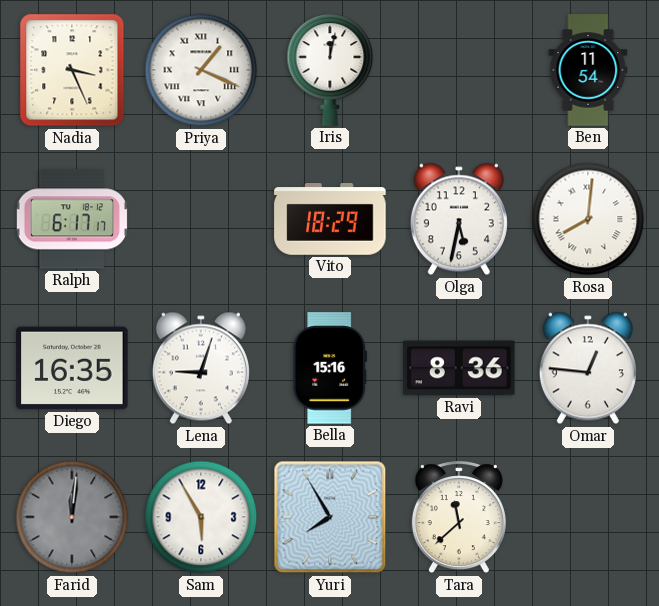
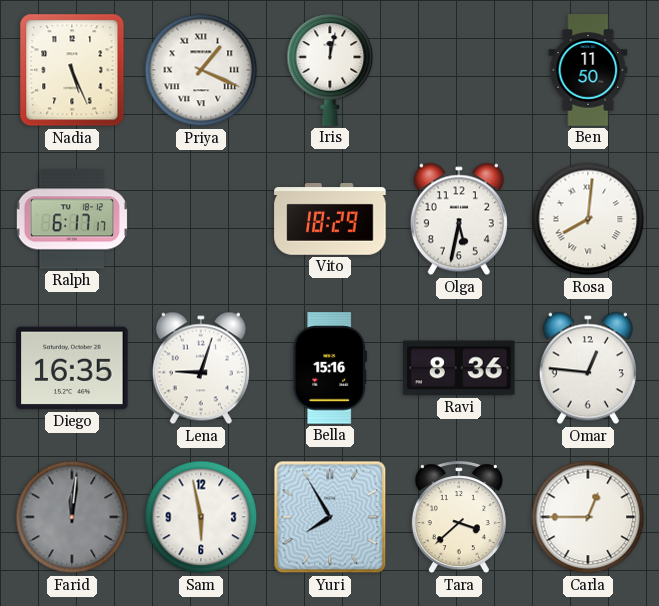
Nadia: 3:26 -> 5:26 (72, 70)
Ben: 11:54 -> 11:50 (588, 70)
Sam: 5:55 -> 5:58 (201, 517)
Tara: 11:38 -> 3:38 (459, 518)
Carla: none -> 12:45 (588, 517)
